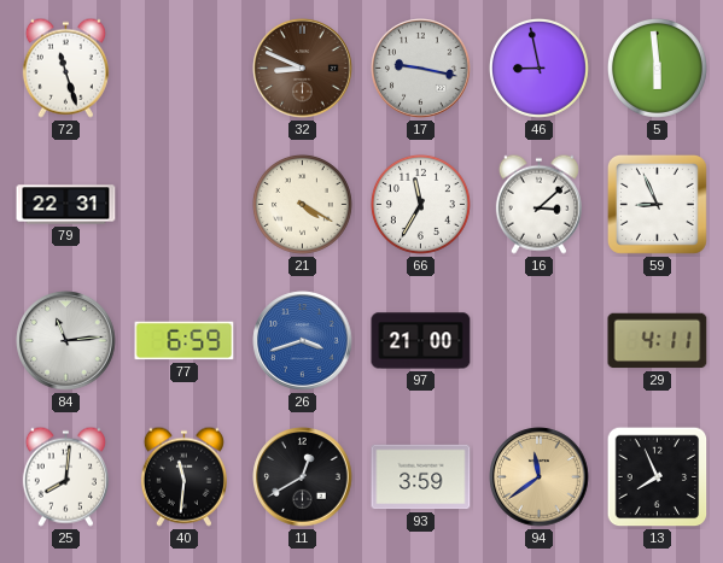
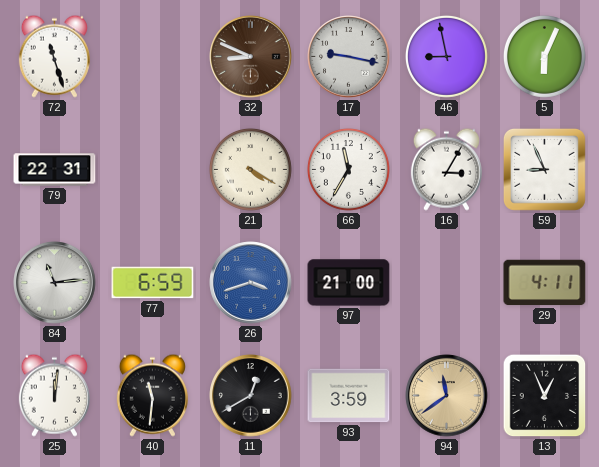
5: 5:59 -> 6:04 (544, 56)
16: 3:08 -> 3:05 (446, 169)
25: 8:01 -> 12:01 (54, 395)
13: 7:56 -> 12:56 (545, 396)
